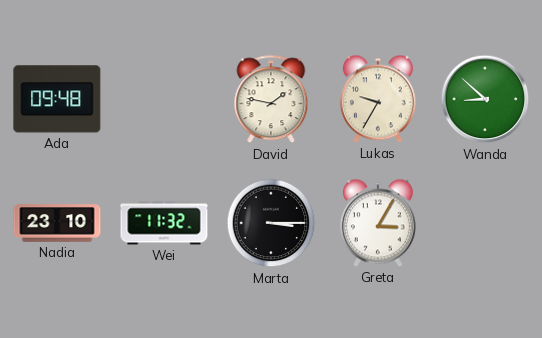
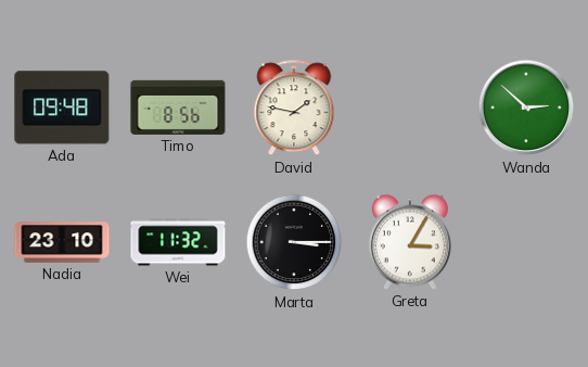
Timo: none -> 8:56 (178, 107)
Lukas: 9:35 -> none (378, 99)
Wanda: 8:52 -> 2:52 (526, 107)
